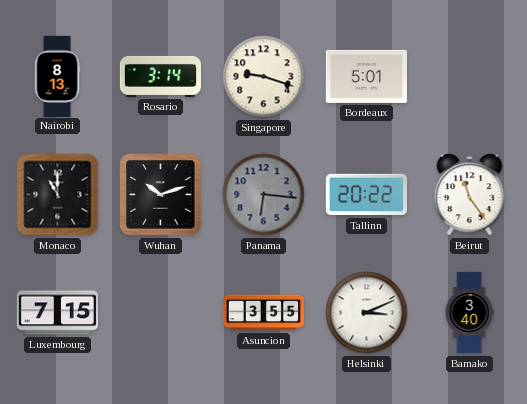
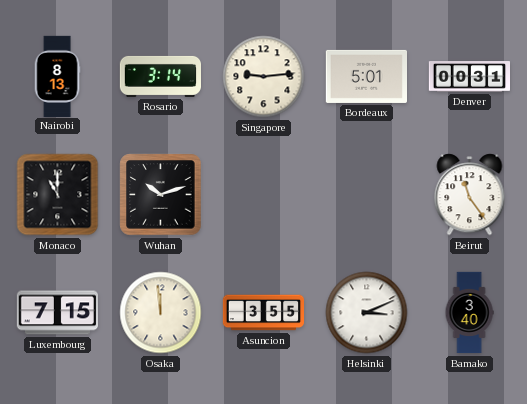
Singapore: 9:18 -> 9:14 (264, 77)
Denver: none -> 00:31 (469, 77)
Panama: 6:16 -> none (264, 195)
Tallinn: 20:22 -> none (366, 195)
Osaka: none -> 11:59 (161, 313)
